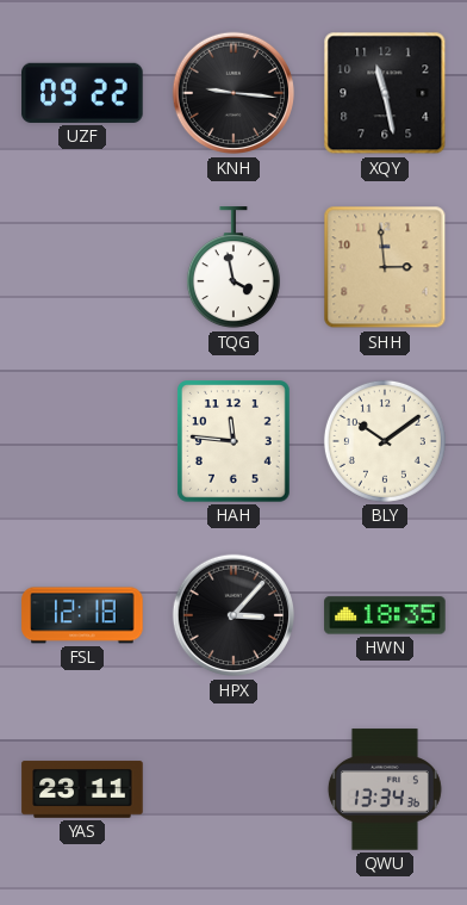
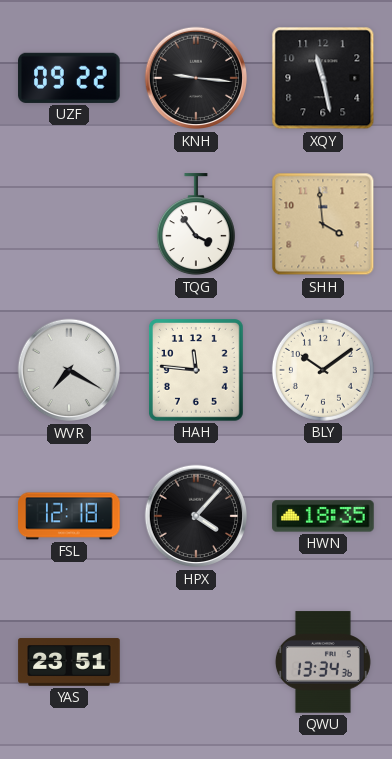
TQG: 3:58 -> 3:54 (196, 225)
SHH: 2:59 -> 3:59 (323, 224)
WVR: none -> 7:20 (69, 370)
HPX: 3:07 -> 4:07 (196, 516)
YAS: 23:11 -> 23:51 (69, 662)
